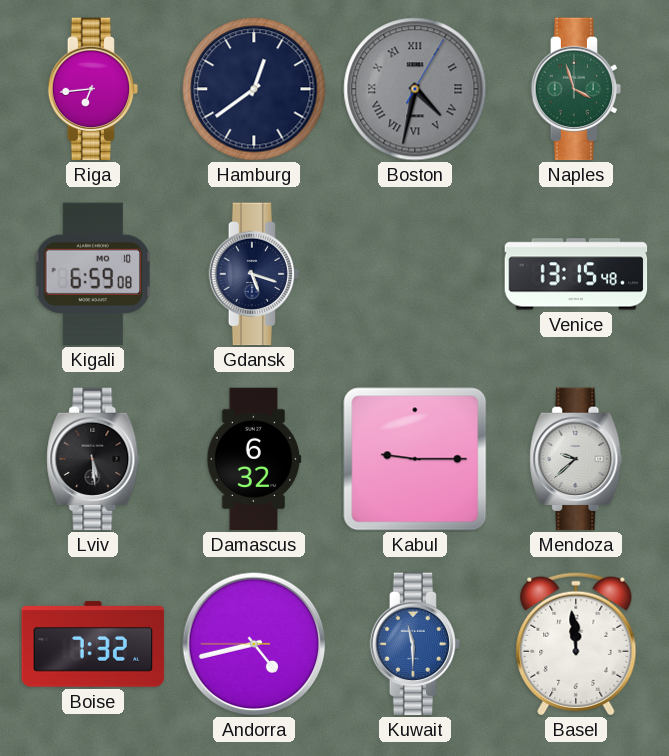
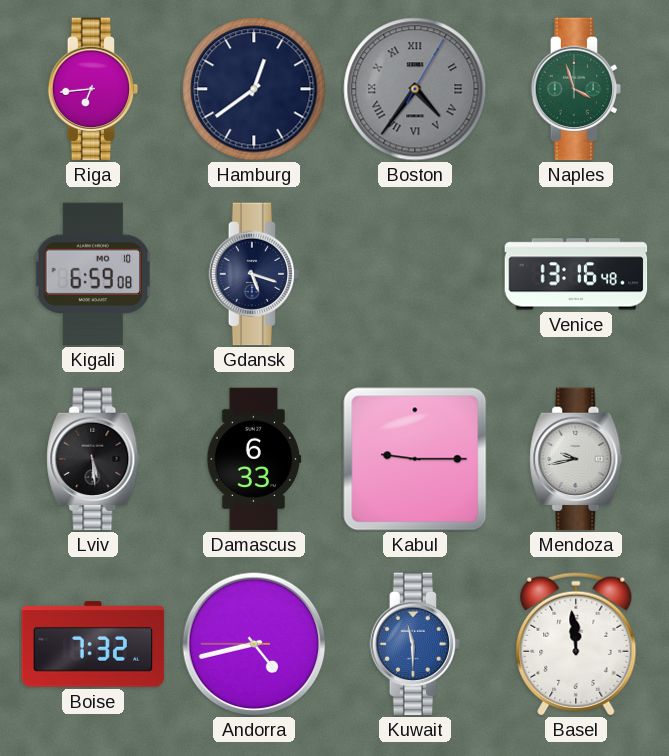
Boston: 4:32 -> 4:36 (415, 89)
Venice: 13:15 -> 13:16 (576, 274)
Damascus: 6:32 -> 6:33 (254, 459)
Mendoza: 9:38 -> 9:43 (576, 459)
